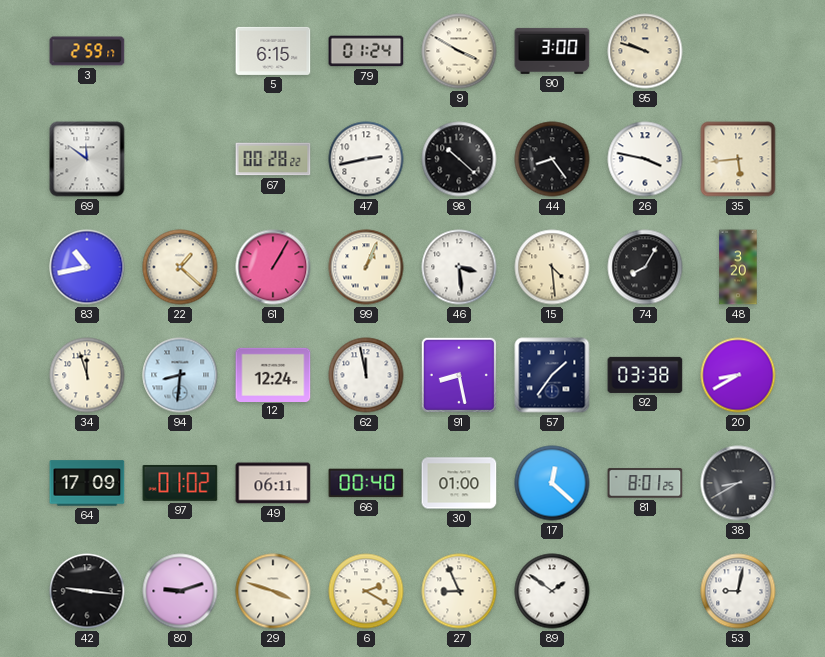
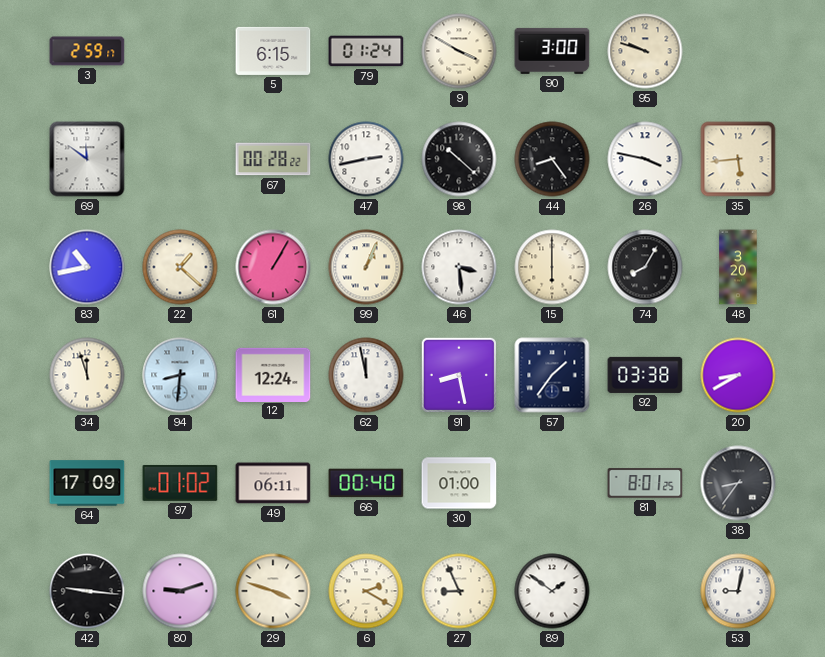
15: 4:29 -> 6:00 (552, 267)
17: 12:22 -> none (552, 483)
38: 8:40 -> 8:36 (738, 483)
